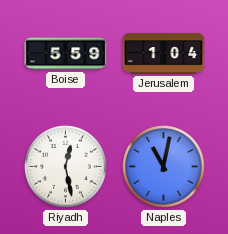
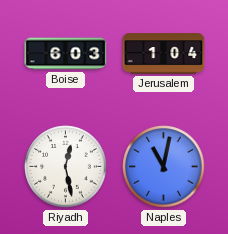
Boise: 5:59 -> 6:03 (66, 54)
